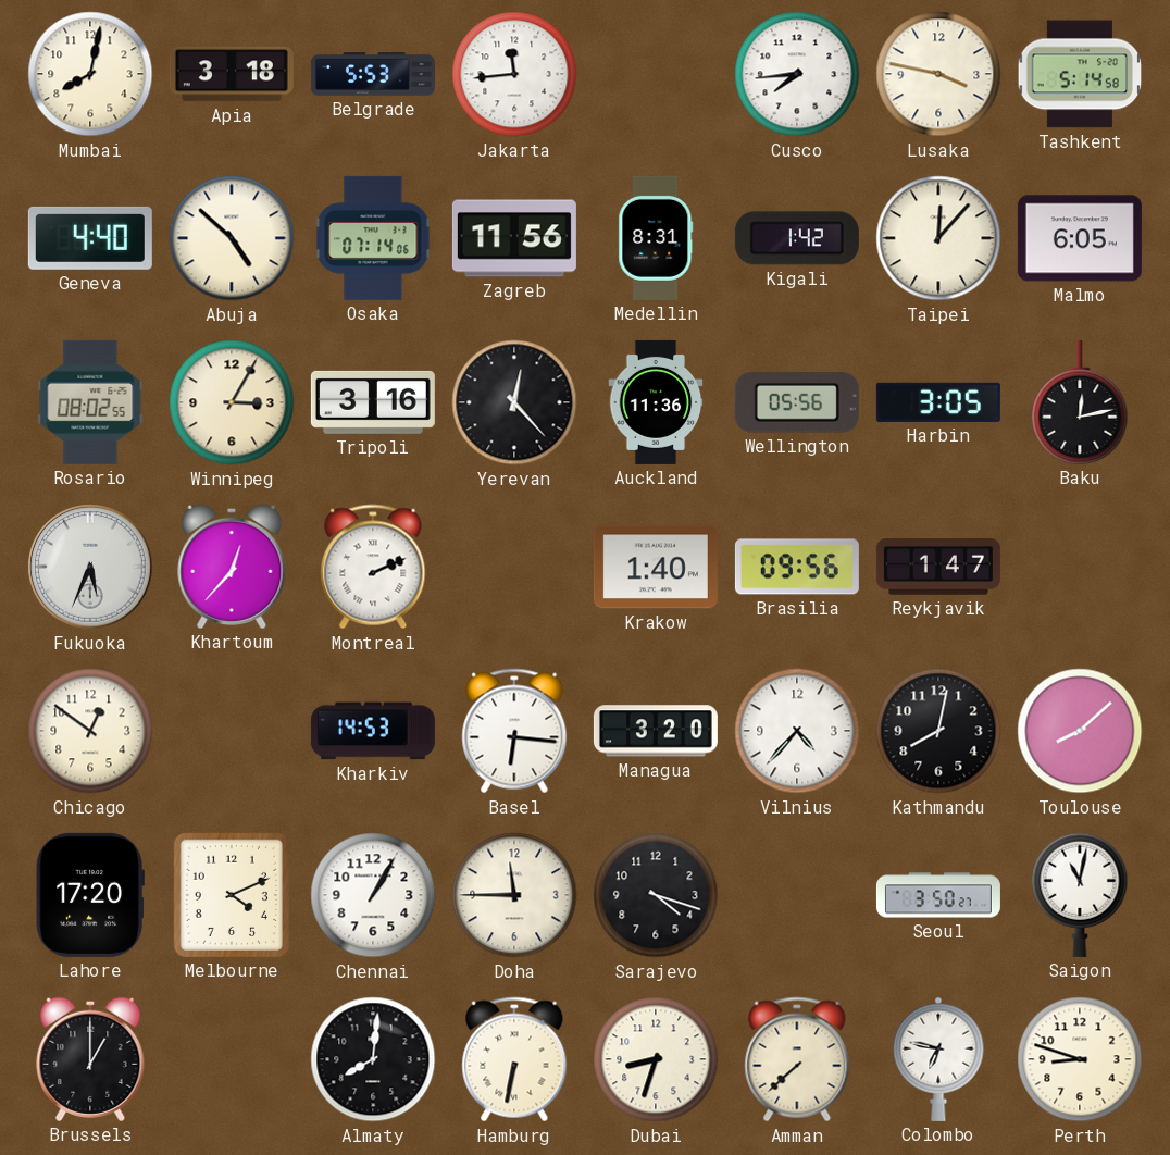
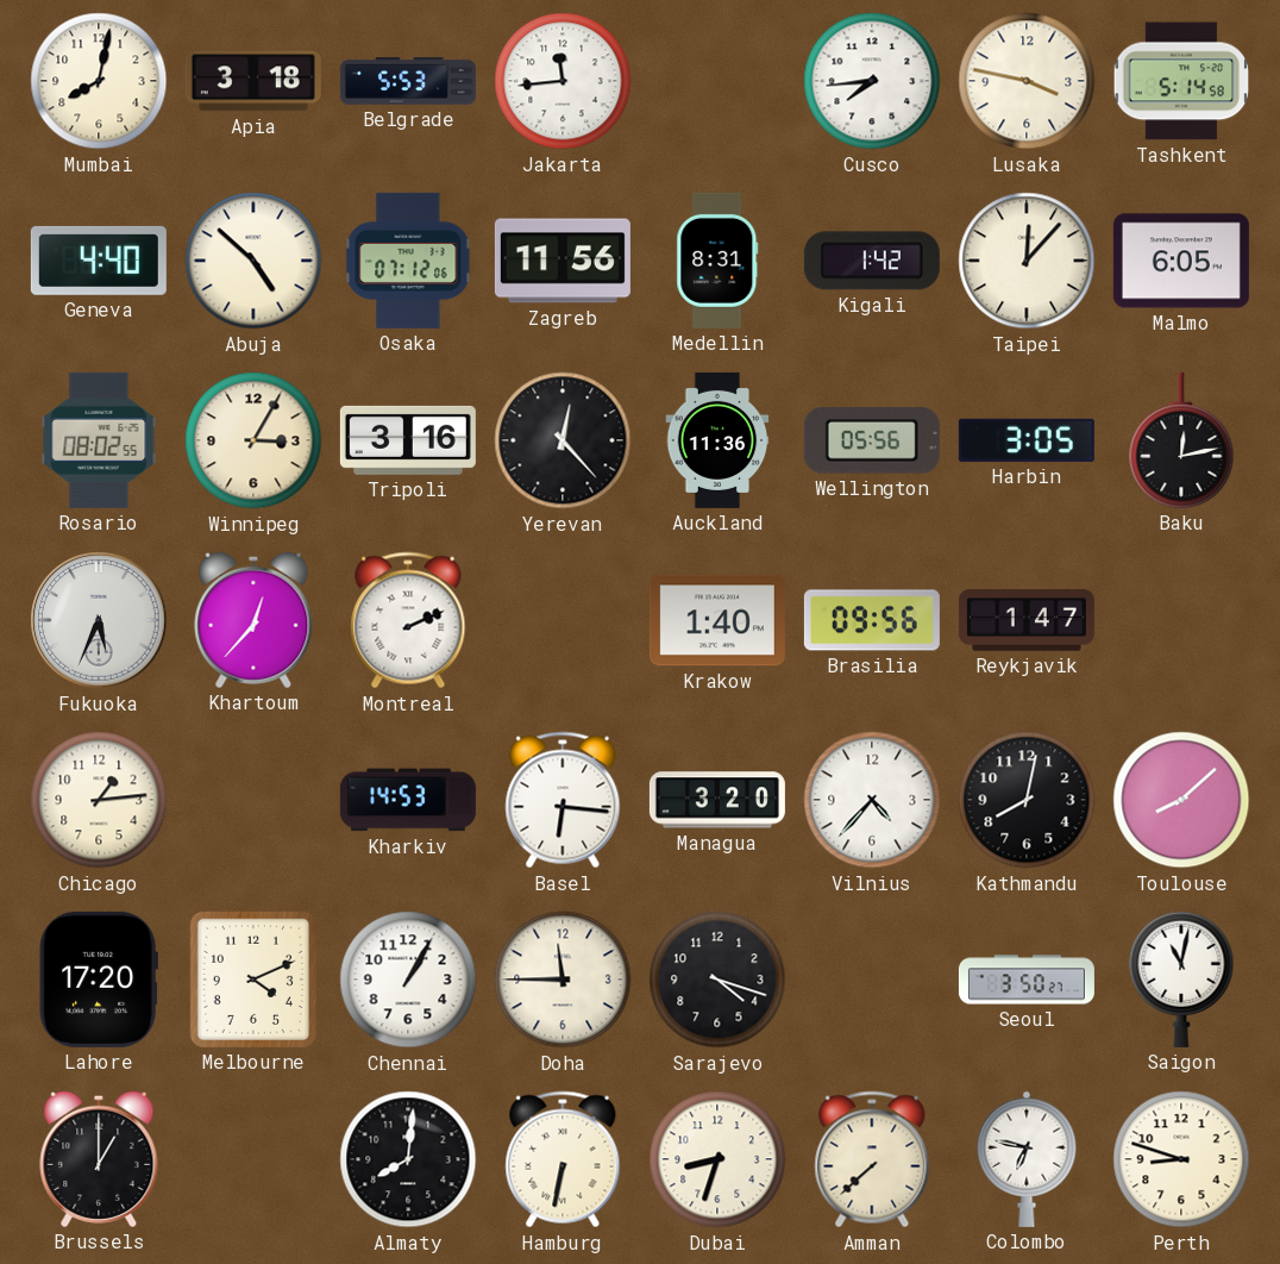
Osaka: 07:14 -> 07:12 (408, 261)
Chicago: 12:51 -> 1:14 (99, 800)
